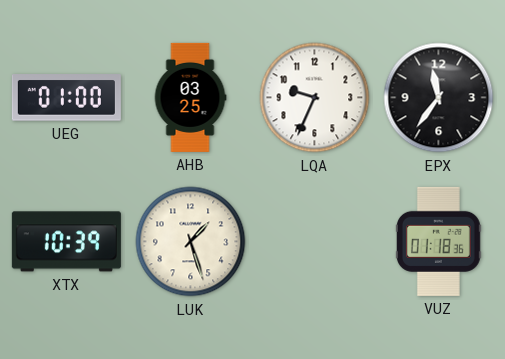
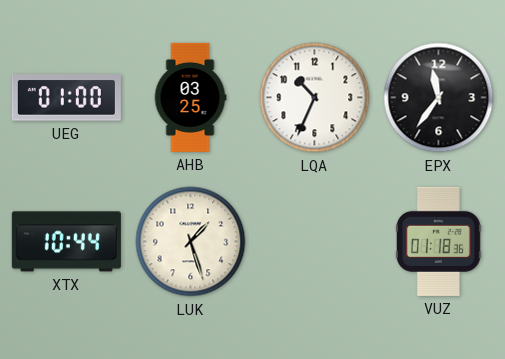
LQA: 9:34 -> 10:34 (315, 98)
XTX: 10:39 -> 10:44 (66, 242)
